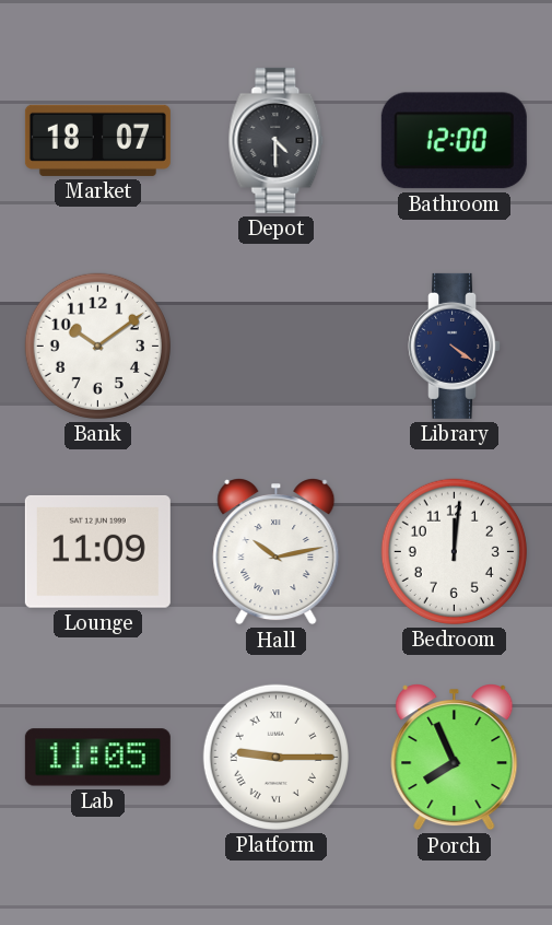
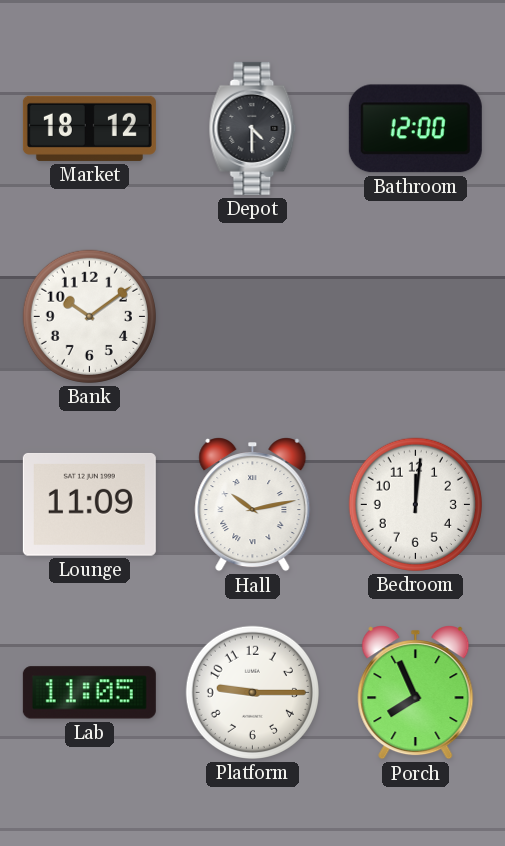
Market: 18:07 -> 18:12 (89, 128)
Library: 4:21 -> none (455, 346)
Platform numerals: Roman -> Arabic (252, 692)
